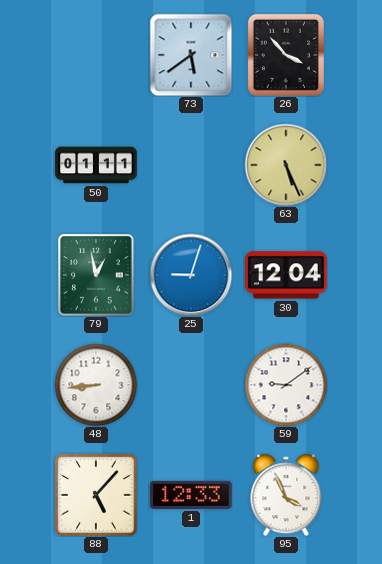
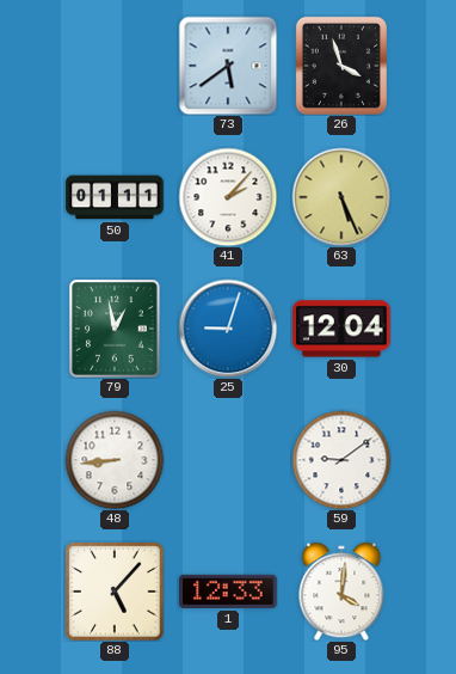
26: 3:53 -> 3:57 (341, 66)
41: none -> 2:07 (228, 197)
95: 3:56 -> 4:01 (341, 592)
